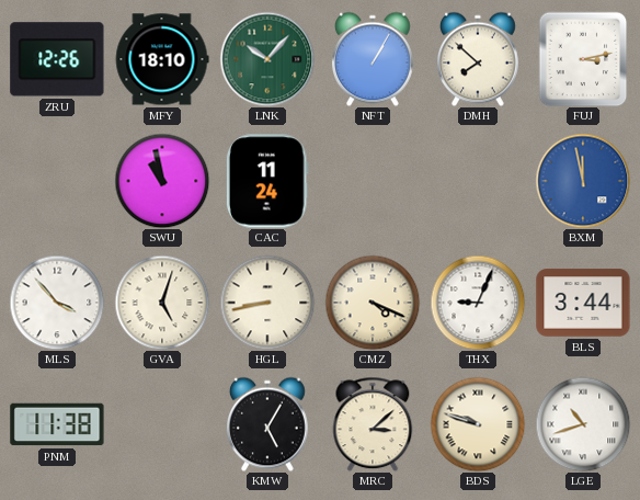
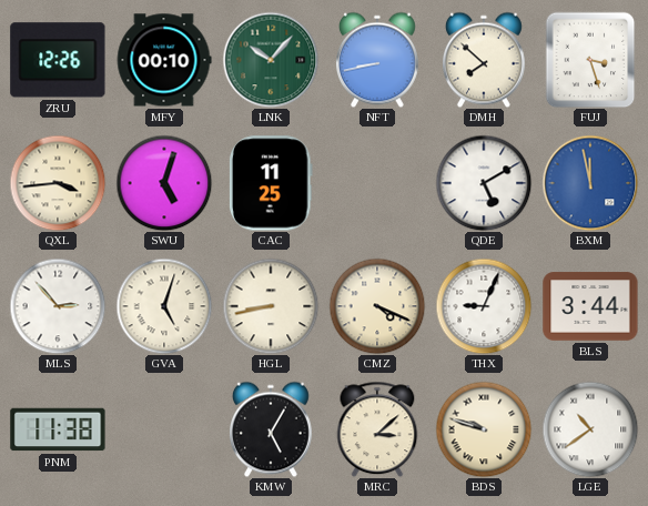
MFY: 18:10 -> 00:10 (164, 60)
NFT: 1:05 -> 8:43 (378, 60)
FUJ: 3:13 -> 3:27 (590, 60)
QXL: none -> 3:44 (58, 183)
SWU: 10:58 -> 5:03 (164, 183)
CAC: 11:24 -> 11:25 (271, 183)
QDE: none -> 5:10 (484, 183)
MLS: 3:53 -> 2:53 (58, 306)
LGE: 10:42 -> 10:39 (590, 429)
